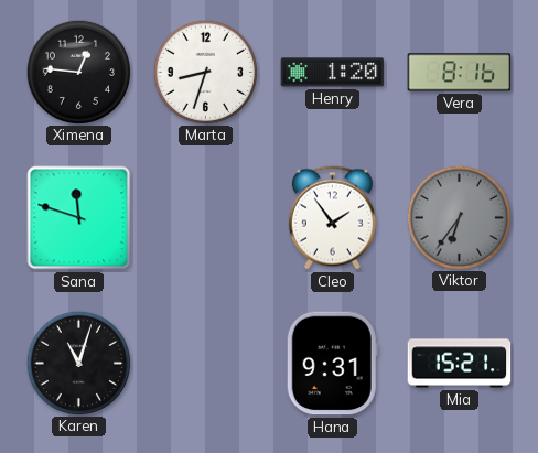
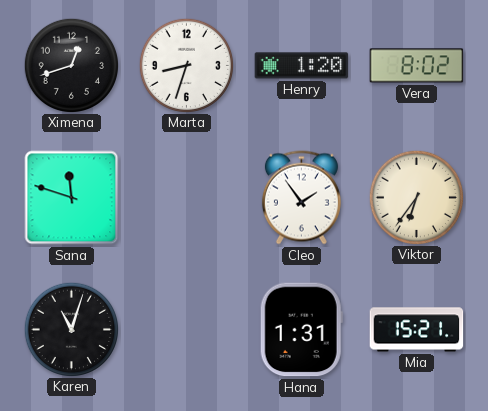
Ximena: 12:46 -> 12:42 (71, 65)
Vera: 8:16 -> 8:02 (417, 66)
Viktor dial: grey -> cream (416, 197)
Hana: 9:31 -> 1:31 (301, 330)
